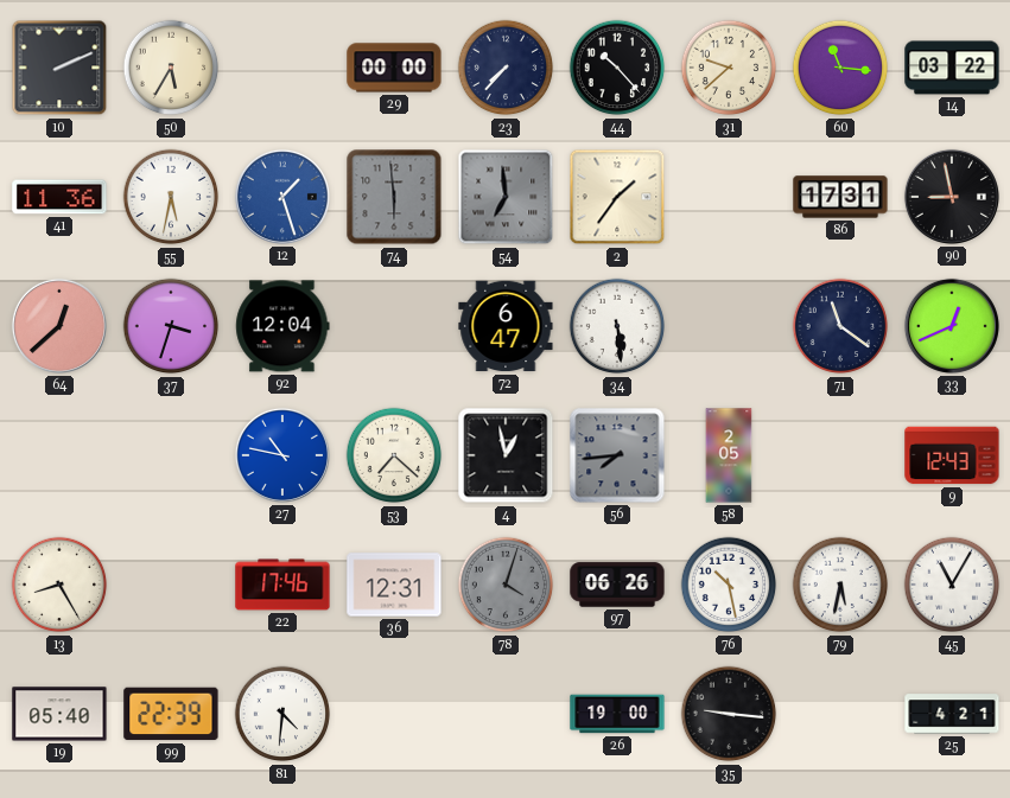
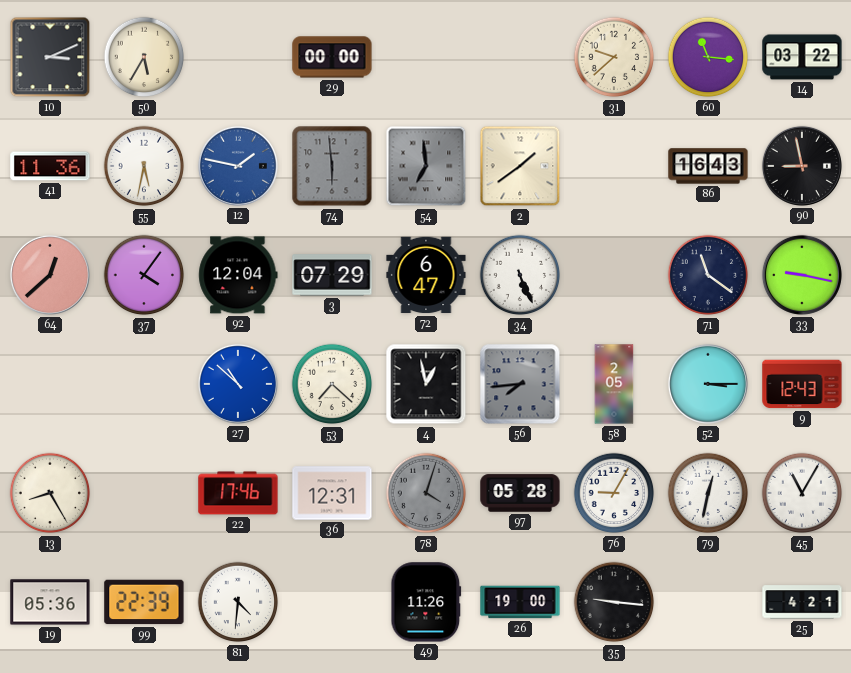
10: 2:11 -> 3:11 (50, 57)
23: 7:37 -> none (506, 68)
44: 10:23 -> none (617, 68)
12: 1:27 -> 1:47 (238, 166)
2: 1:36 -> 1:39 (520, 166)
86: 17:31 -> 16:43 (708, 166)
37: 3:33 -> 4:06 (144, 275)
3: none -> 07:29 (332, 275)
34: 5:29 -> 5:26 (520, 275)
33: 12:41 -> 9:17 (802, 275)
27: 10:47 -> 10:52 (238, 384)
52: none -> 3:15 (708, 384)
97: 06:26 -> 05:28 (520, 493)
76: 10:28 -> 9:05 (614, 493)
79: 5:32 -> 12:32 (708, 493)
19: 05:40 -> 05:36 (50, 602)
49: none -> 11:26 (426, 602)
